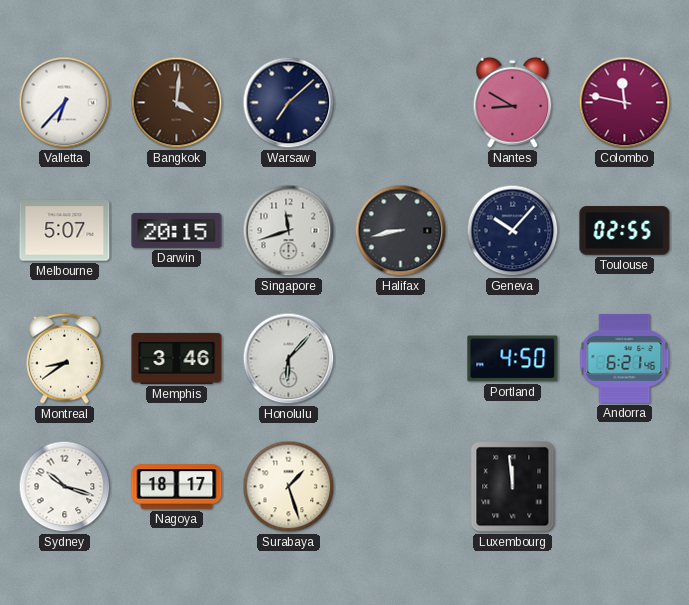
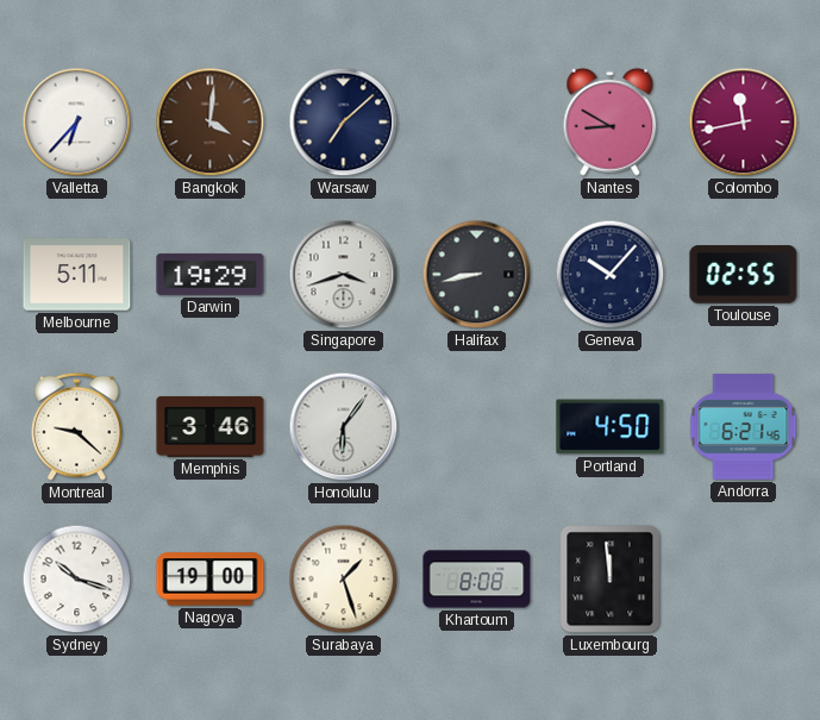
Colombo: 11:47 -> 11:43 (744, 123)
Melbourne: 5:07 -> 5:11 (77, 275)
Darwin: 20:15 -> 19:29 (211, 274)
Singapore: 11:42 -> 3:42 (344, 275)
Montreal: 8:39 -> 9:22 (77, 426)
Honolulu: 6:07 -> 6:06 (344, 427)
Nagoya: 18:17 -> 19:00 (211, 580)
Khartoum: none -> 8:08 (477, 580)
